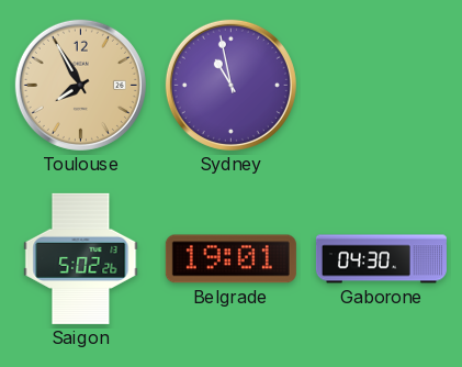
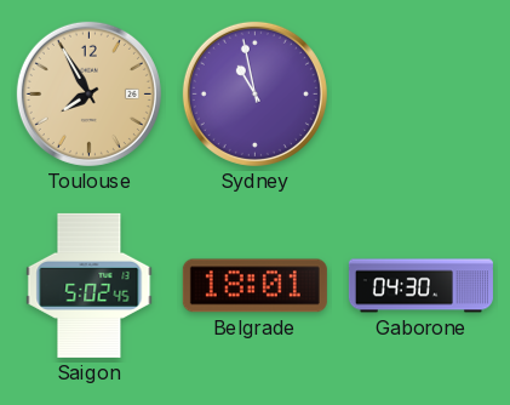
Saigon: 5:02:26 -> 5:02:45 (90, 285)
Belgrade: 19:01 -> 18:01 (254, 286)
